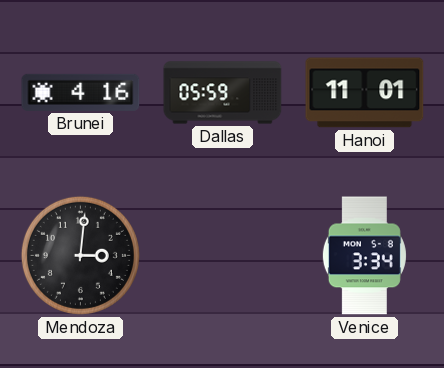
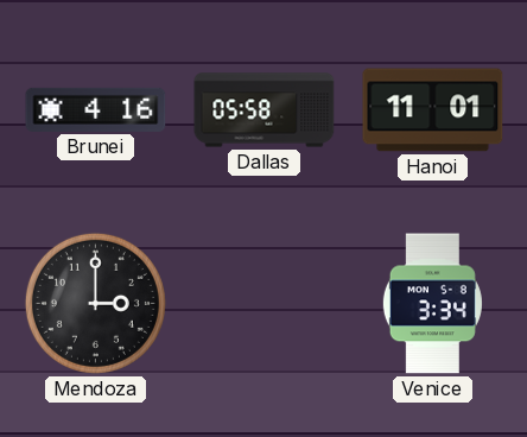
Dallas: 05:59 -> 05:58 (265, 110)
Mendoza: 3:01 -> 3:00 (95, 303)
